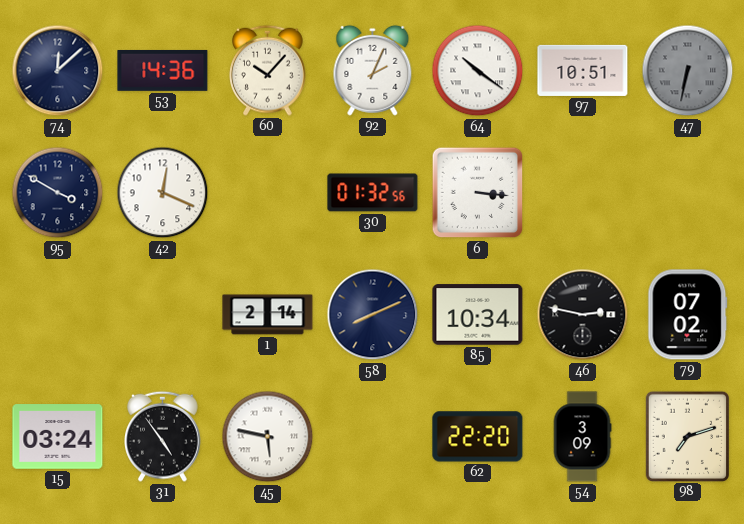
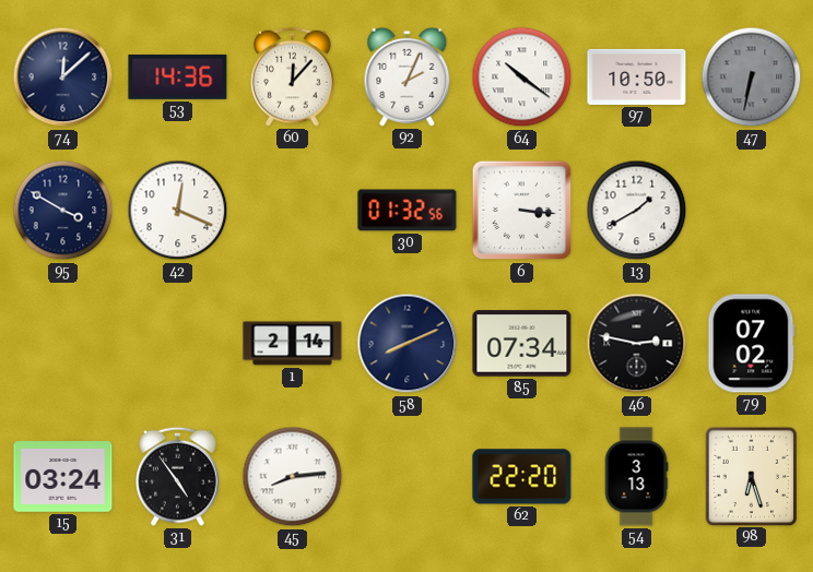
60: 10:07 -> 12:07 (293, 76)
97: 10:51 -> 10:50 (637, 76)
13: none -> 1:40 (637, 211)
85: 10:34 -> 07:34 (522, 344)
45: 5:47 -> 8:14 (293, 477)
54: 3:09 -> 3:13 (636, 477)
98: 7:12 -> 6:27 (751, 476)
